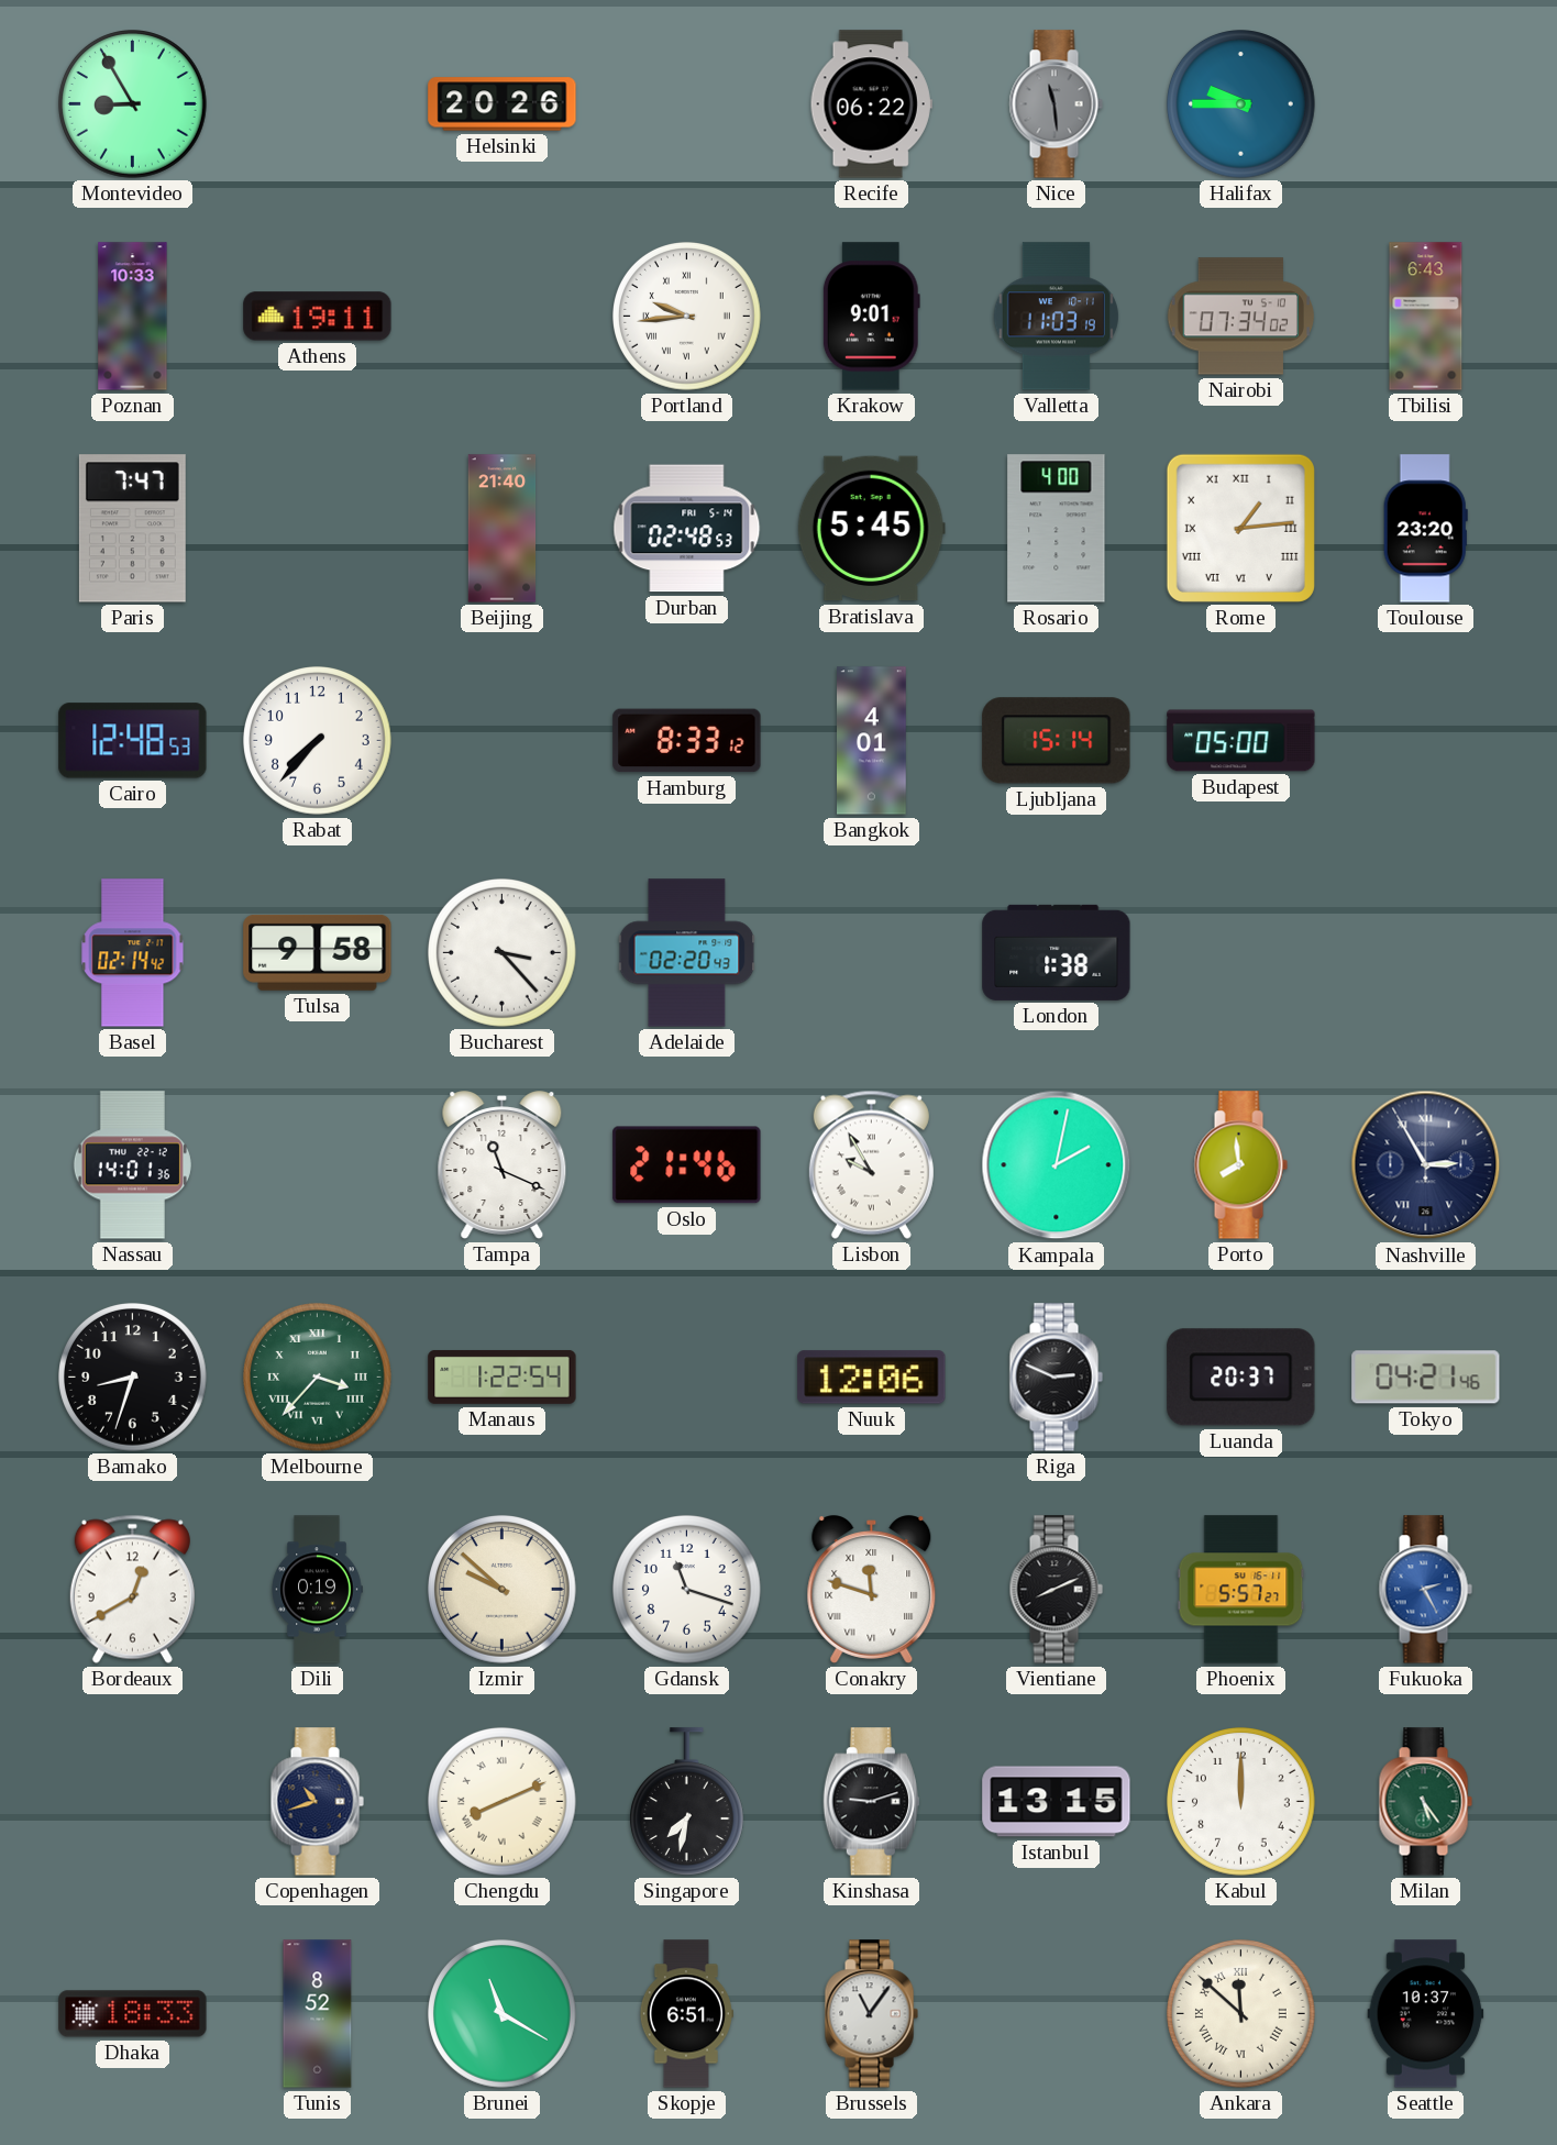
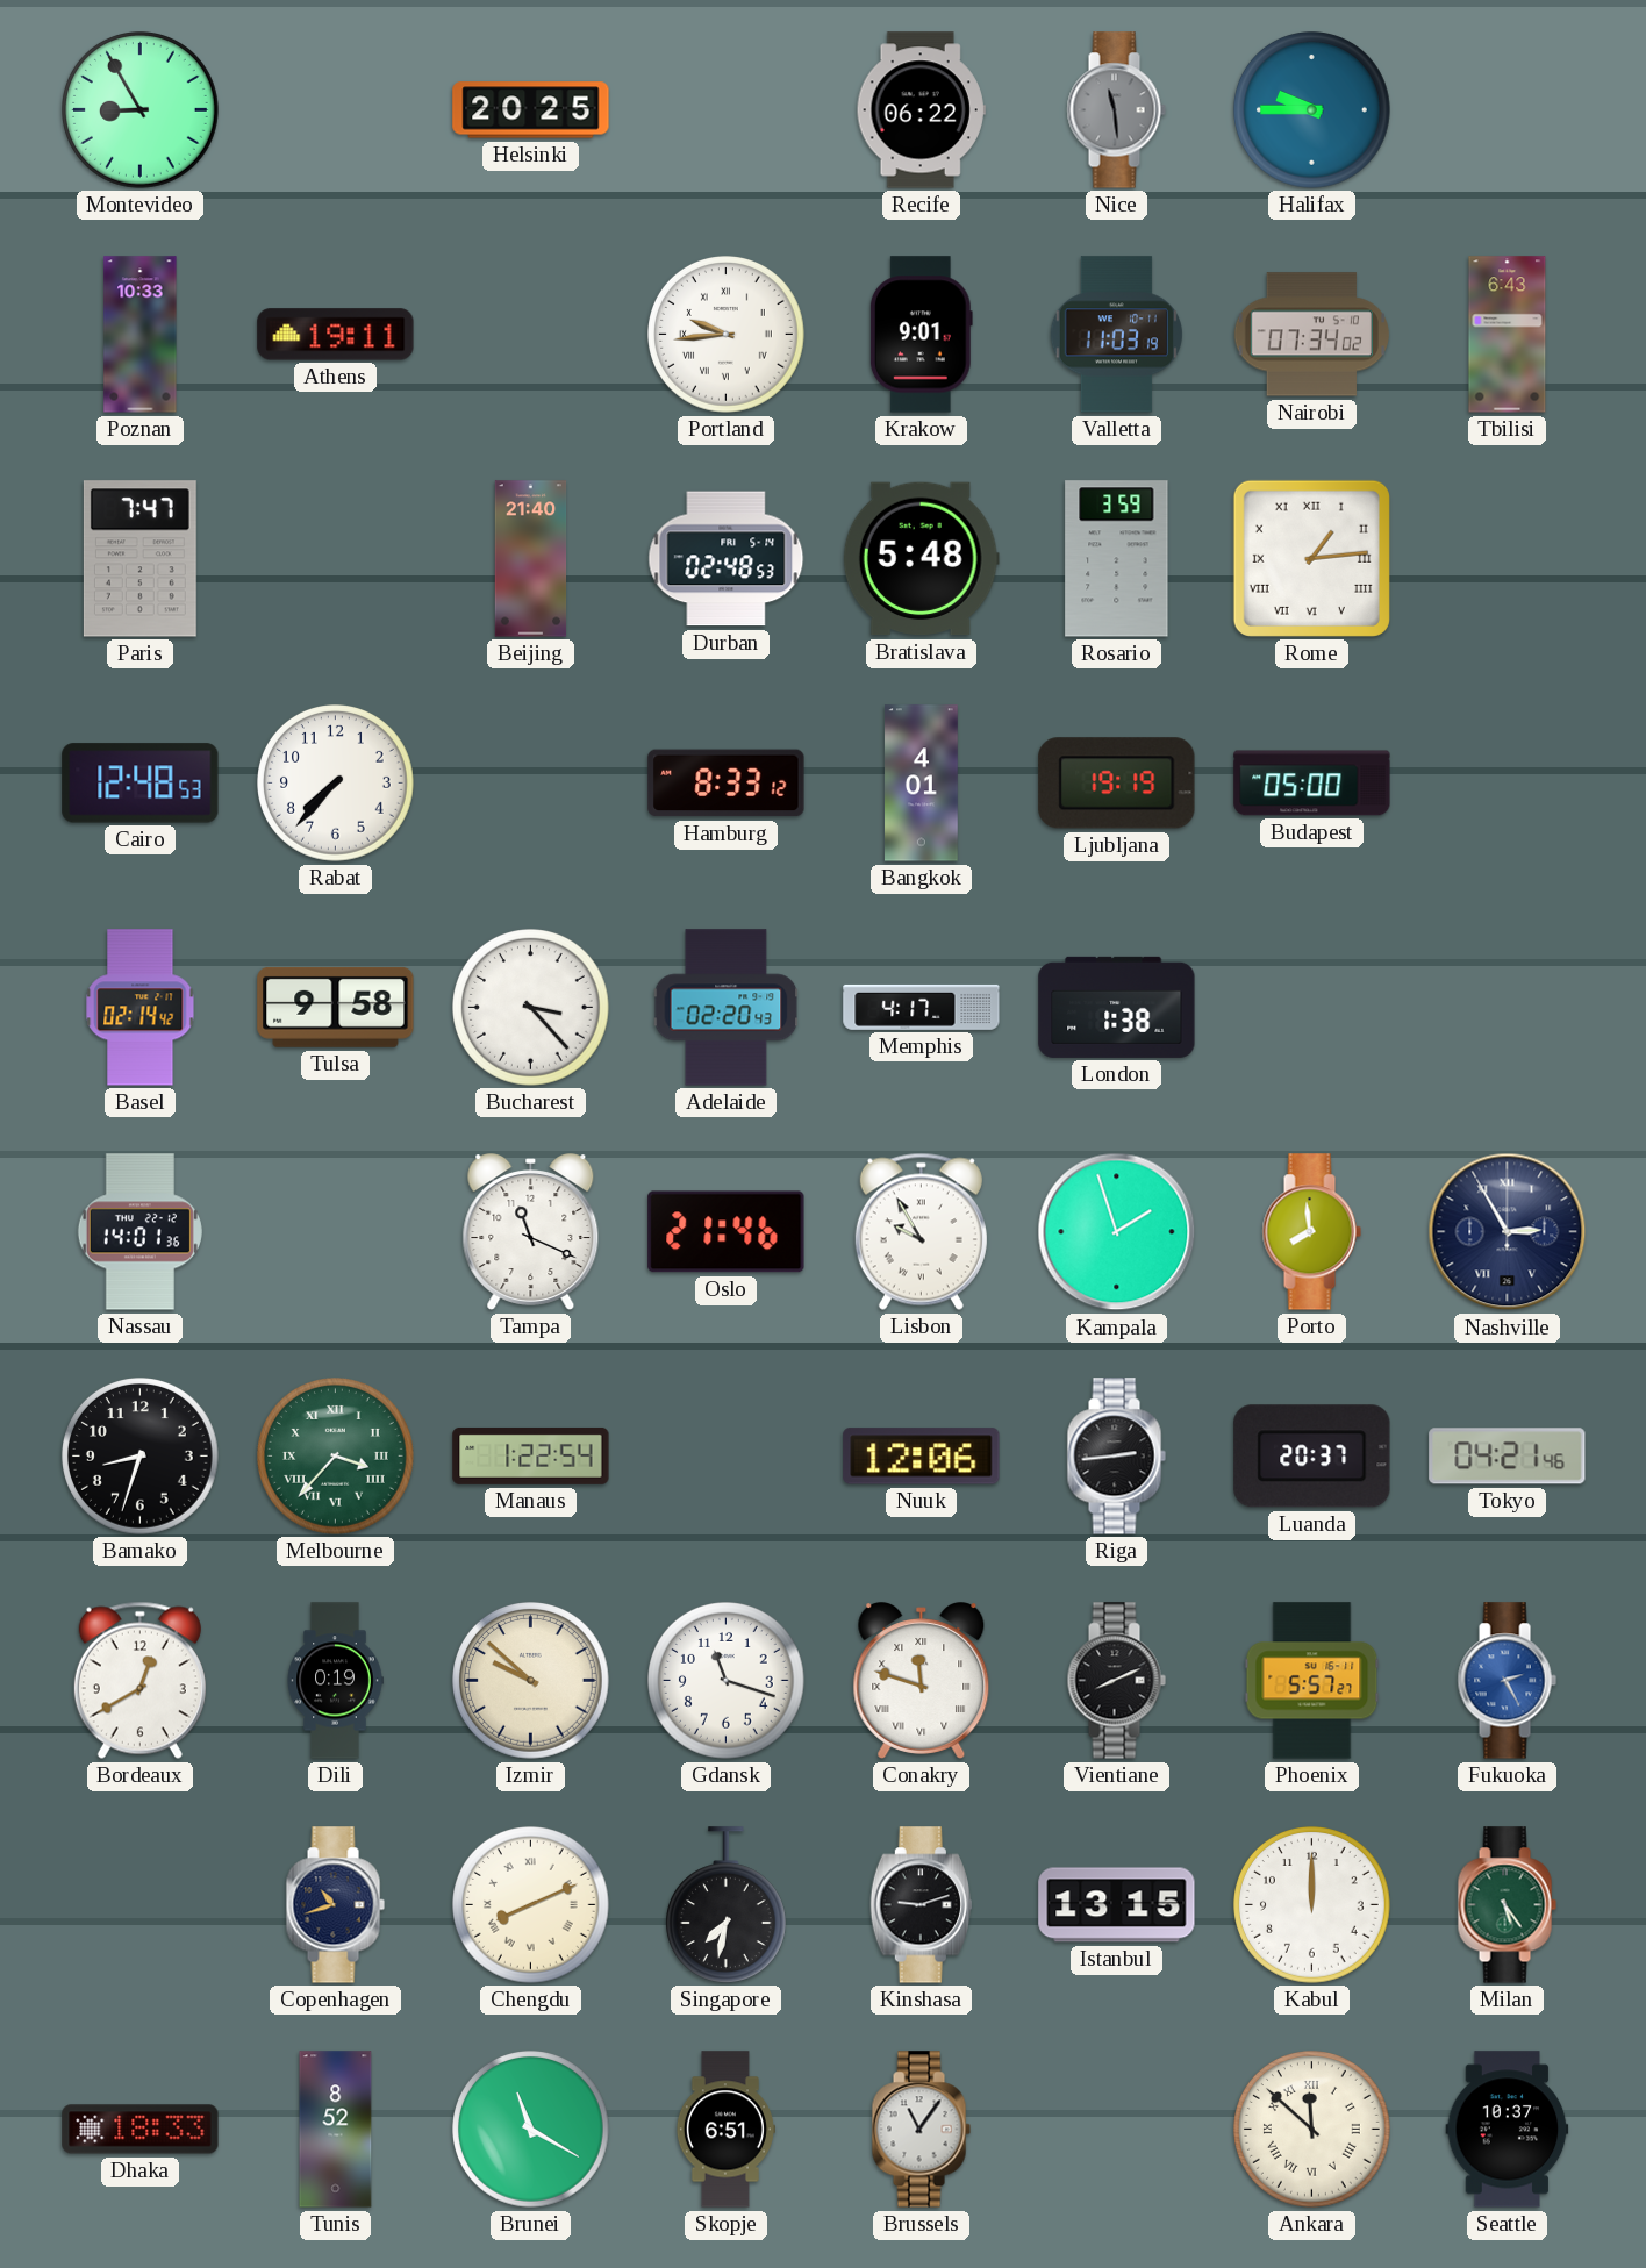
Helsinki: 20:26 -> 20:25 (531, 110)
Bratislava: 5:45 -> 5:48 (921, 559)
Rosario: 4:00 -> 3:59 (1117, 559)
Toulouse: 23:20 -> none (1425, 529)
Ljubljana: 15:14 -> 19:19 (1117, 784)
Memphis: none -> 4:17 (922, 1007)
Kampala: 2:02 -> 1:57 (1117, 1232)
Riga: 2:49 -> 2:44 (1116, 1457)
